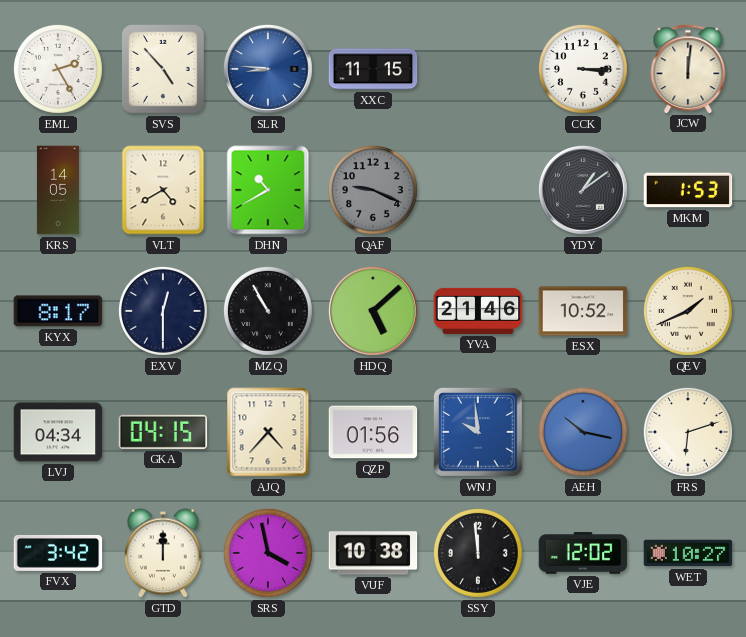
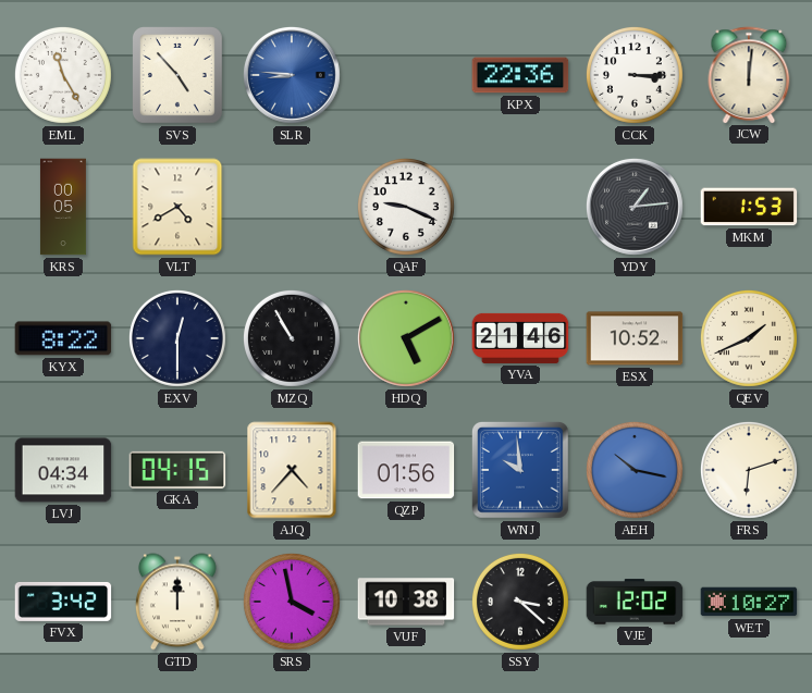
EML: 2:25 -> 11:25 (63, 75)
XXC: 11:15 -> none (373, 69)
KPX: none -> 22:36 (520, 75)
KRS: 14:05 -> 00:05 (63, 207)
DHN: 10:40 -> none (268, 190)
QAF dial: grey -> white (406, 207)
YDY: 1:09 -> 1:14 (635, 207)
KYX: 8:17 -> 8:22 (63, 338)
HDQ: 5:08 -> 5:10 (406, 338)
SSY: 11:59 -> 3:22 (520, 602)
